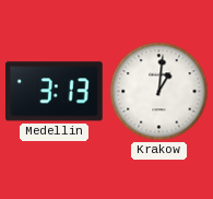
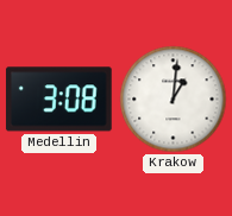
Medellin: 3:13 -> 3:08 (58, 100)
